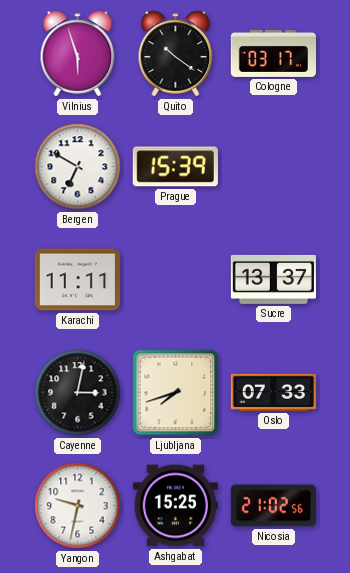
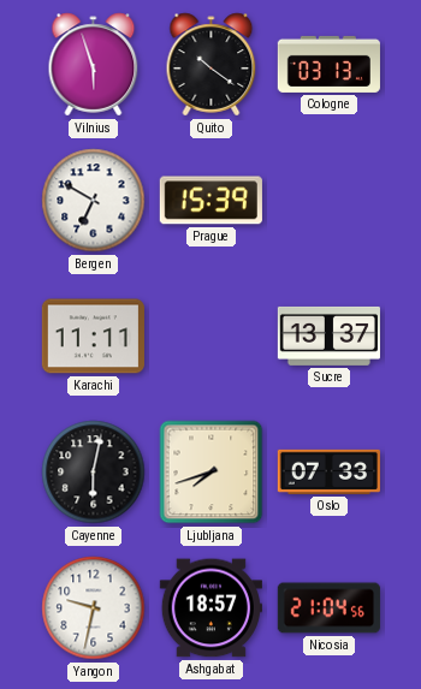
Cologne: 03:17 -> 03:13 (328, 64)
Cayenne: 3:02 -> 6:02 (94, 473)
Ashgabat: 15:25 -> 18:57 (210, 608)
Nicosia: 21:02 -> 21:04 (328, 608)
